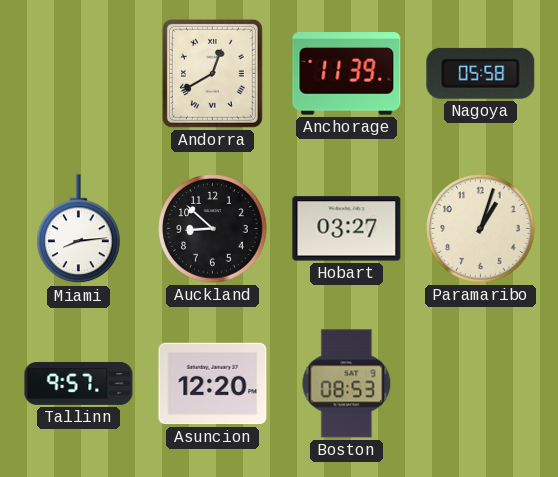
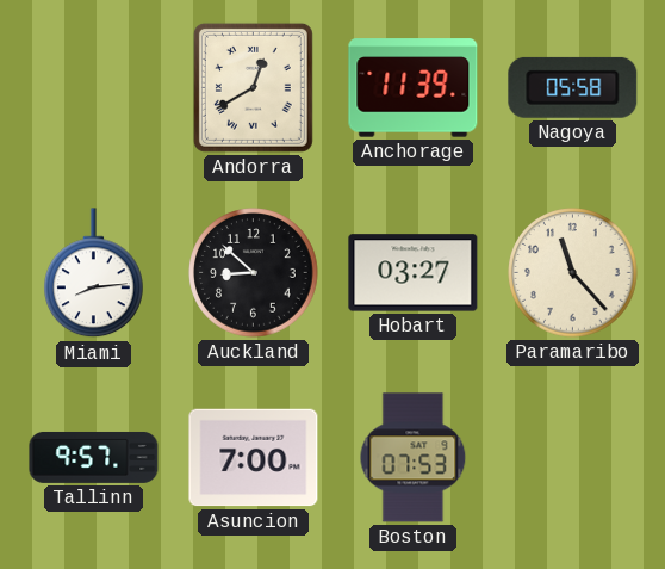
Paramaribo: 1:03 -> 11:23 (573, 273)
Asuncion: 12:20 -> 7:00 (254, 458)
Boston: 08:53 -> 07:53 (414, 458)
